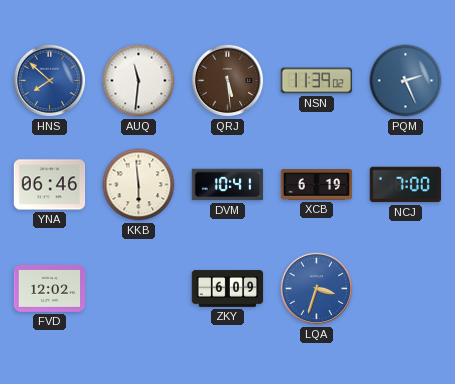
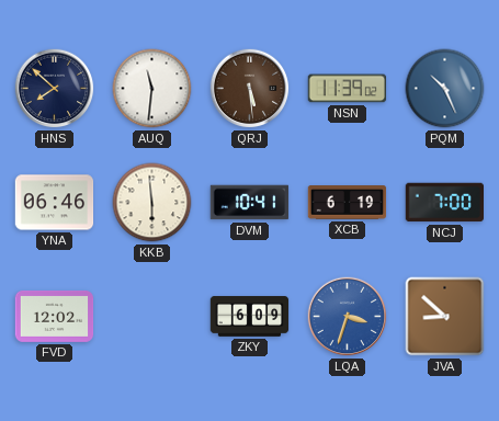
HNS dial: blue -> navy (55, 89)
PQM: 2:26 -> 10:26 (445, 89)
JVA: none -> 8:52 (445, 317)
